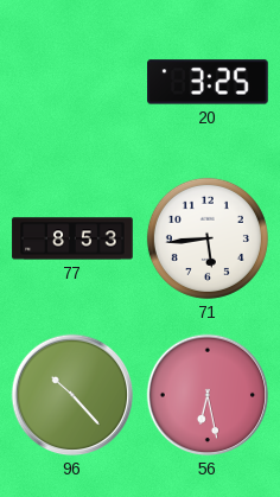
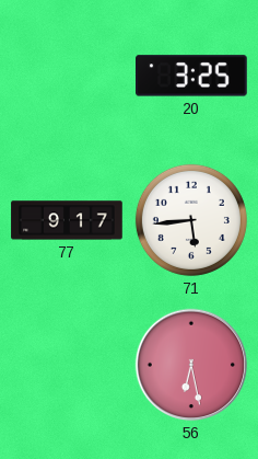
77: 8:53 -> 9:17 (67, 220)
96: 10:23 -> none (72, 395)
